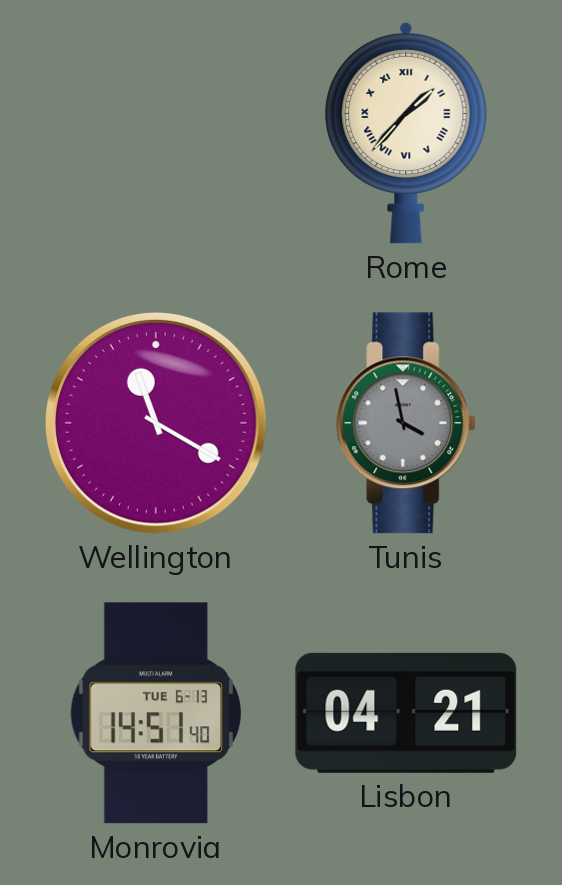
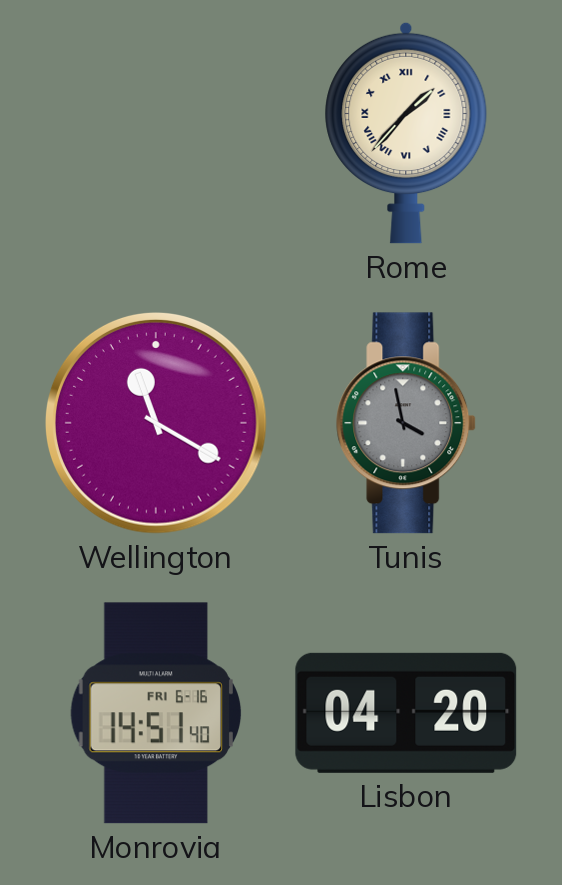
Monrovia date: TUE 6-13 -> FRI 6-16 (156, 713)
Lisbon: 04:21 -> 04:20 (406, 713)
